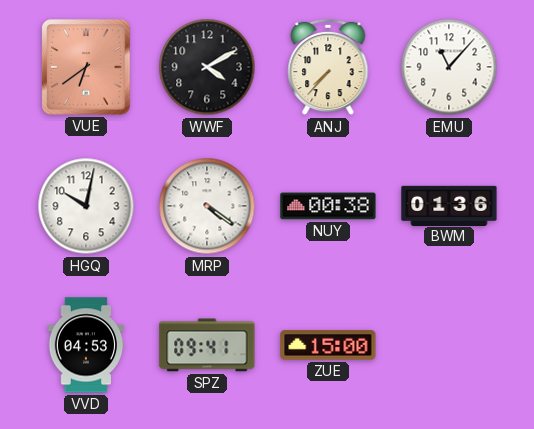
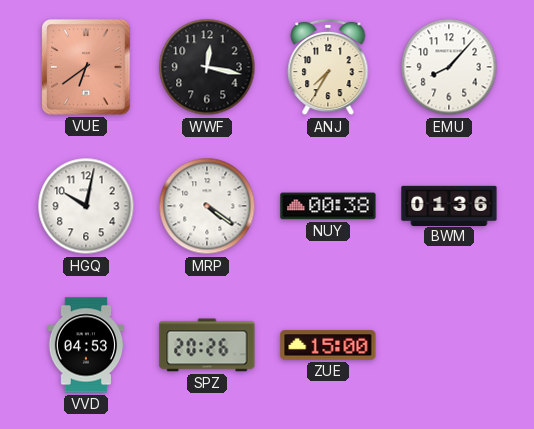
WWF: 4:10 -> 12:17 (207, 67)
ANJ: 7:37 -> 7:35 (328, 67)
EMU: 11:07 -> 8:07 (449, 67)
SPZ: 09:41 -> 20:26 (207, 345)
